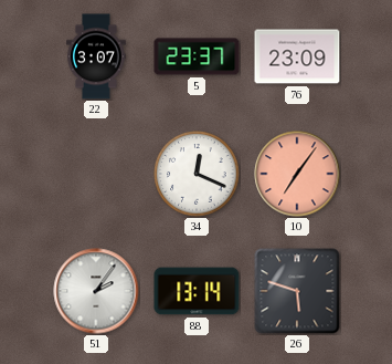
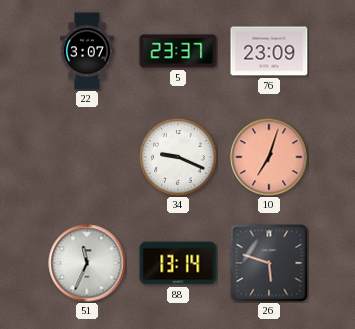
34: 12:19 -> 9:19 (178, 157)
10: 7:06 -> 7:03 (269, 157)
51: 2:06 -> 11:34 (87, 263)
